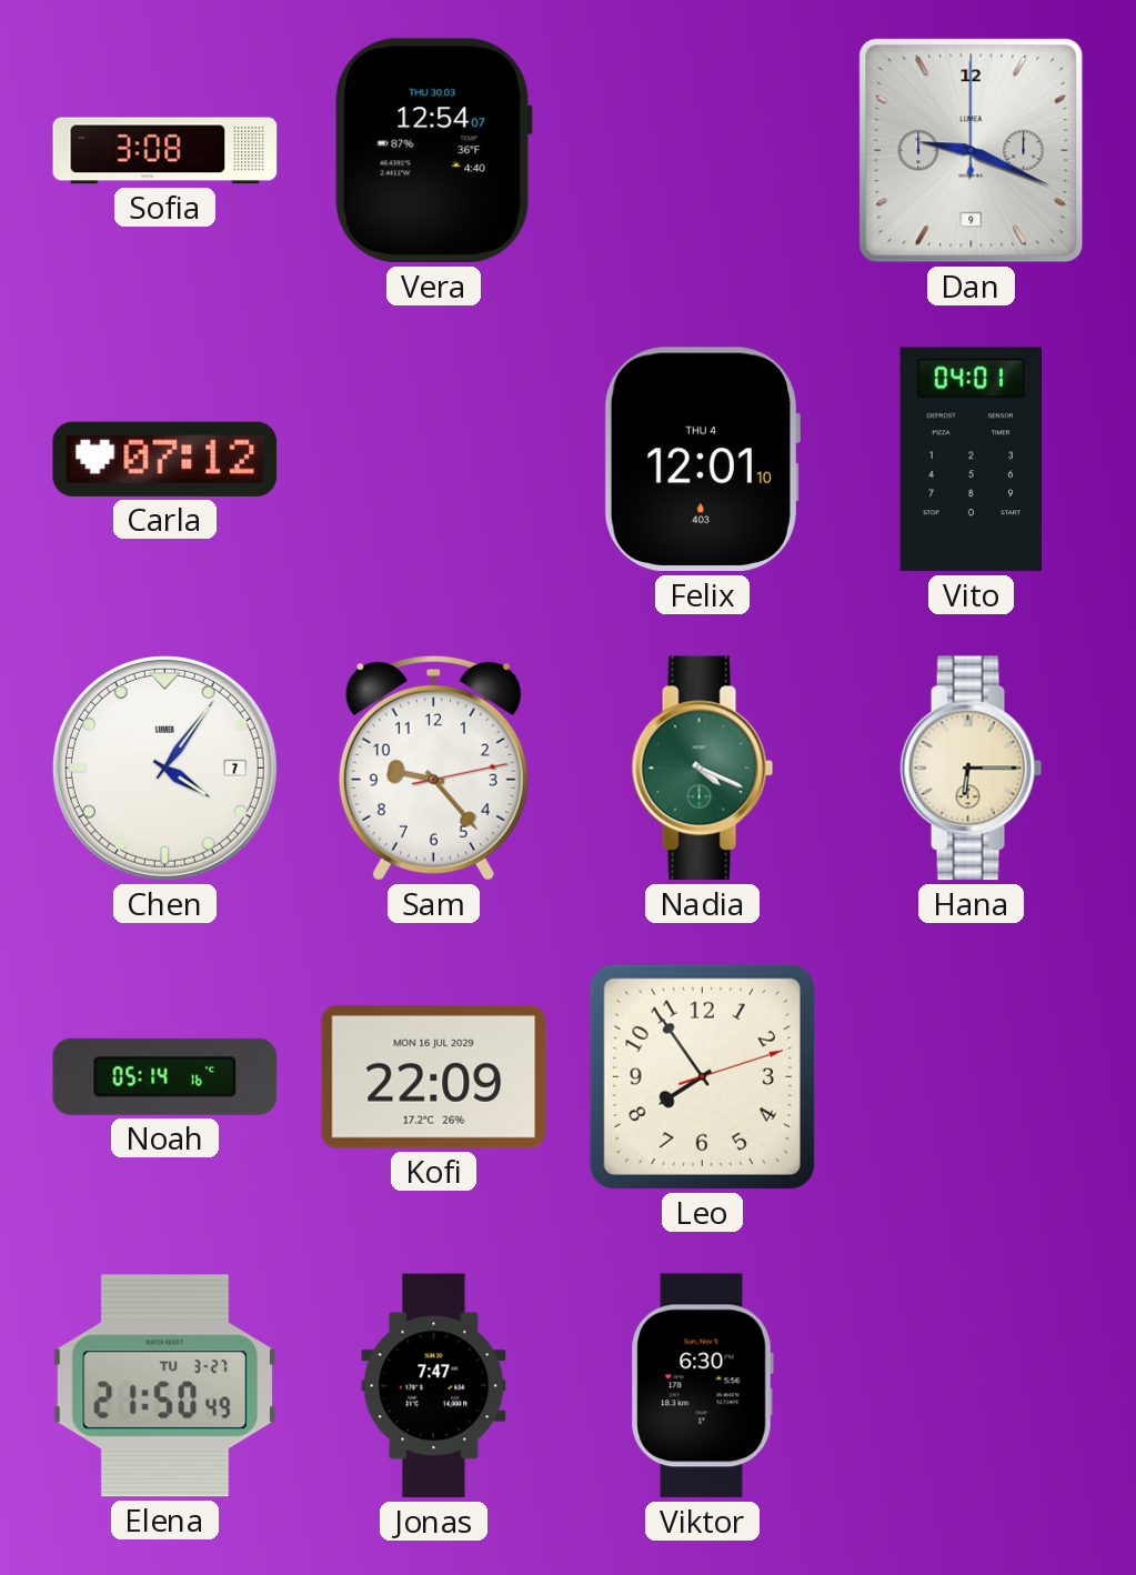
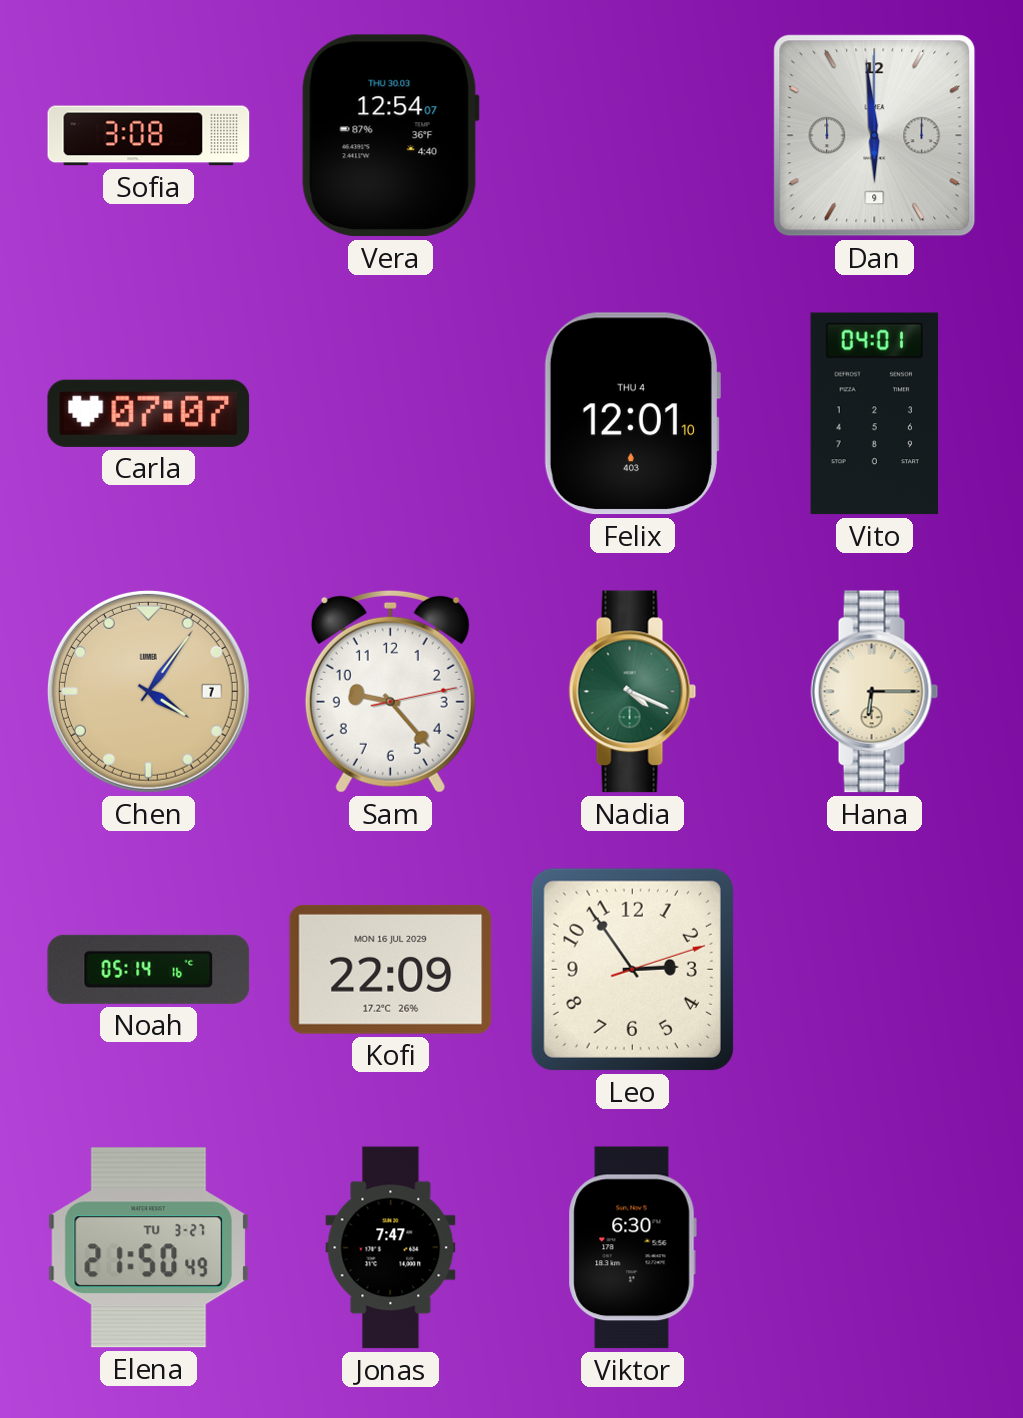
Dan: 9:19 -> 5:59 (875, 136)
Carla: 07:12 -> 07:07 (149, 413)
Chen dial: white -> champagne (148, 691)
Leo: 7:54 -> 2:54 (632, 969)
